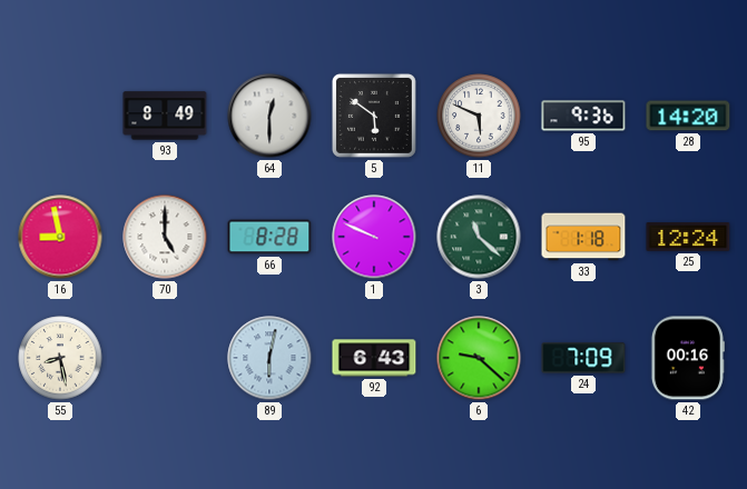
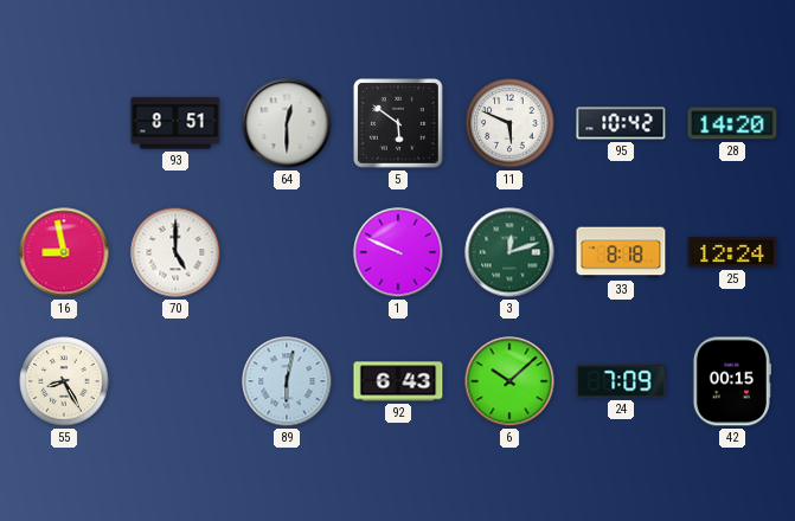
93: 8:49 -> 8:51 (175, 123)
95: 9:36 -> 10:42 (621, 123)
66: 8:28 -> none (269, 237)
3: 11:22 -> 12:12 (509, 252)
33: 1:18 -> 8:18 (621, 252)
55: 8:28 -> 8:25 (64, 381)
6: 9:22 -> 10:08 (509, 381)
42: 00:16 -> 00:15 (731, 381)
